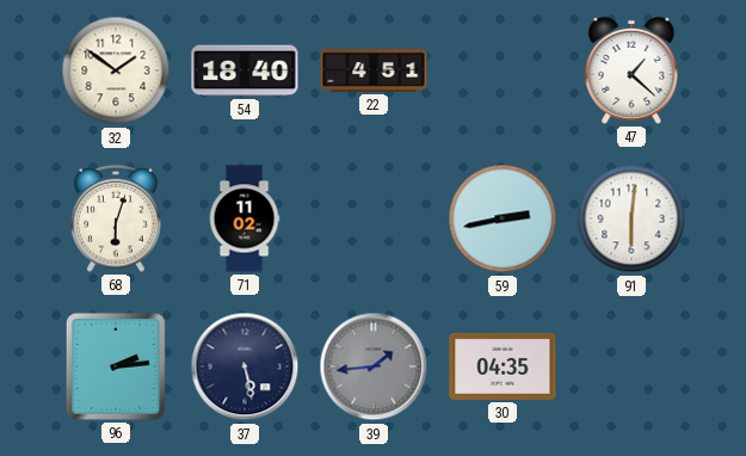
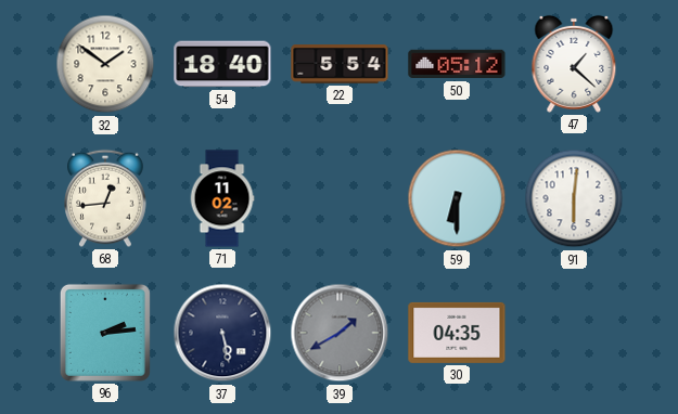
22: 4:51 -> 5:54 (340, 64)
50: none -> 05:12 (457, 64)
68: 6:03 -> 12:44 (106, 198)
59: 2:43 -> 6:30 (457, 198)
39: 1:44 -> 1:40 (340, 333)
